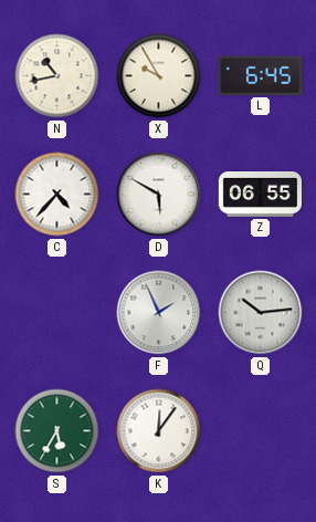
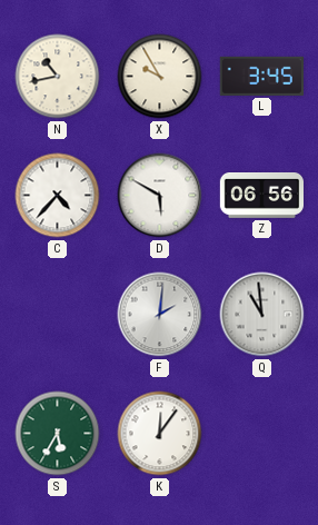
L: 6:45 -> 3:45 (261, 76)
Z: 06:55 -> 06:56 (261, 196)
F: 1:56 -> 2:01 (160, 315)
Q: 10:14 -> 10:59 (262, 315)
